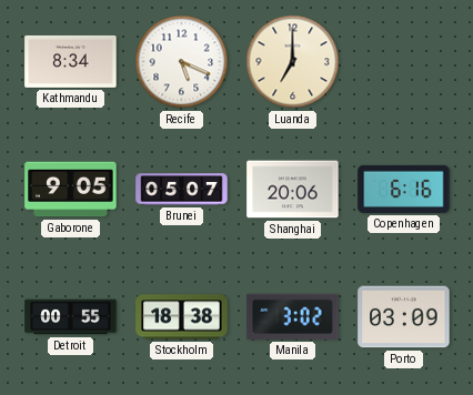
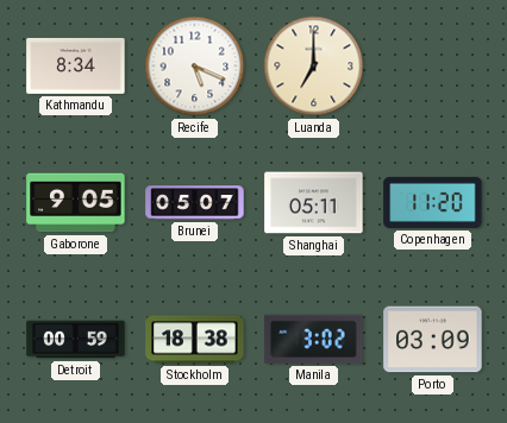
Shanghai: 20:06 -> 05:11 (314, 203)
Copenhagen: 6:16 -> 11:20 (433, 202)
Detroit: 00:55 -> 00:59 (76, 340)
